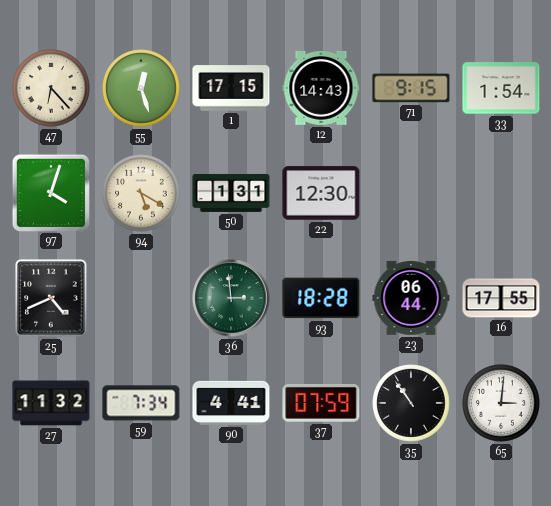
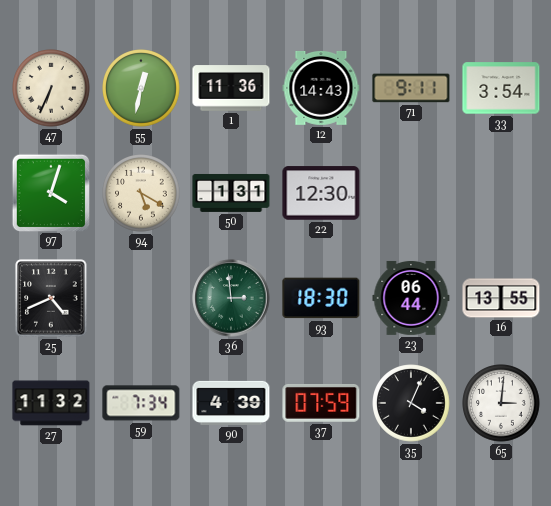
47: 6:23 -> 6:34 (51, 88)
55: 12:27 -> 12:32 (141, 88)
1: 17:15 -> 11:36 (231, 88)
71: 9:15 -> 9:11 (411, 88)
33: 1:54 -> 3:54 (501, 88)
93: 18:28 -> 18:30 (321, 298)
16: 17:55 -> 13:55 (501, 298)
90: 4:41 -> 4:39 (231, 403)
35: 10:54 -> 4:04 (411, 403)
